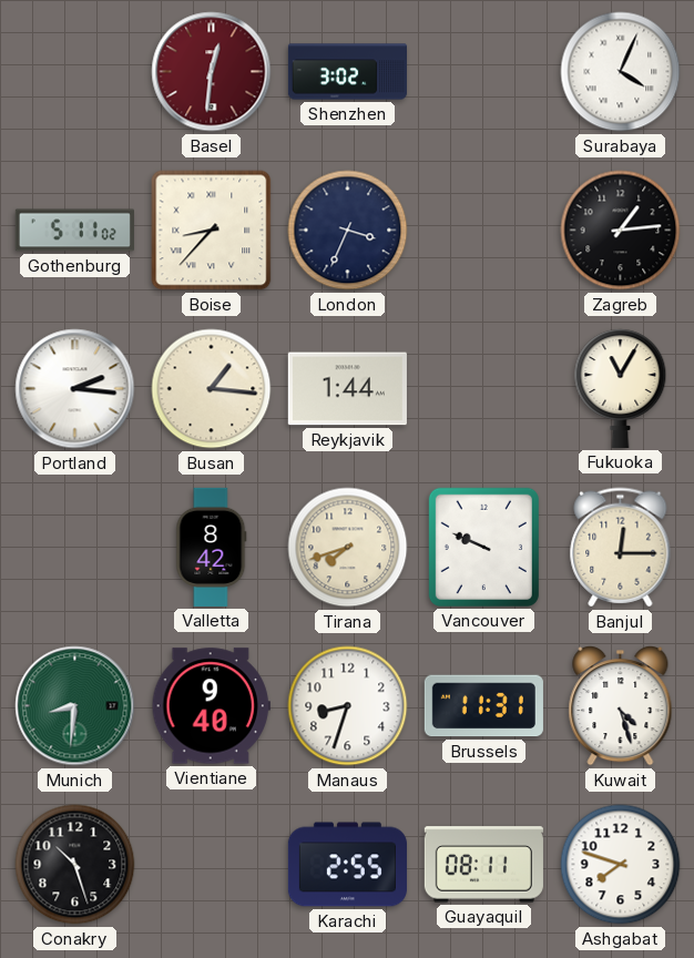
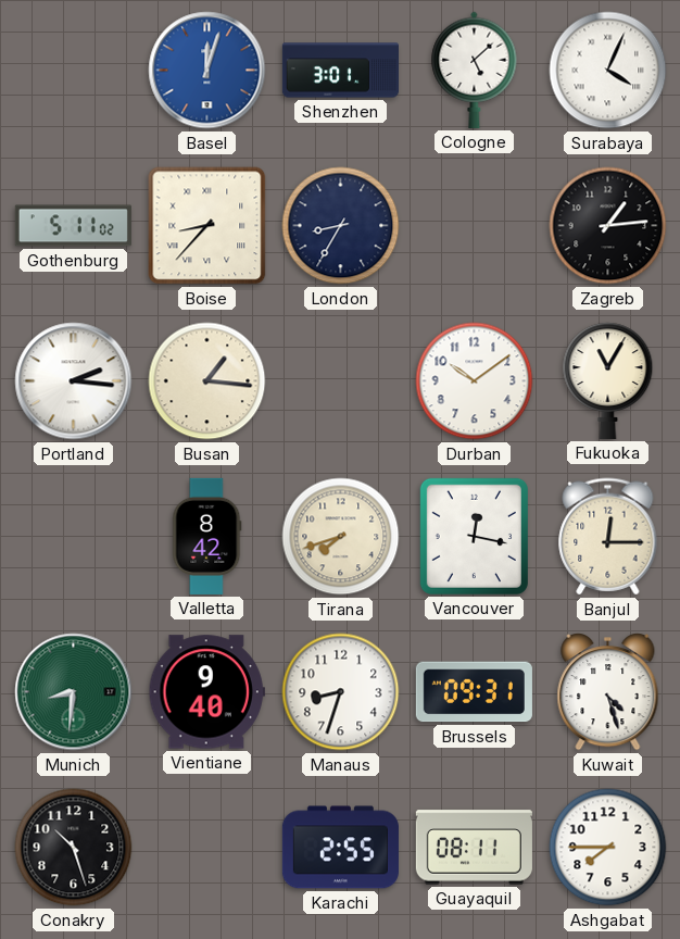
Basel: 12:31 -> 12:03 (207, 71)
Basel dial: burgundy -> blue (207, 71)
Shenzhen: 3:02 -> 3:01 (340, 71)
Cologne: none -> 5:08 (475, 70)
London: 3:34 -> 8:35 (341, 226)
Reykjavik: 1:44 -> none (347, 389)
Durban: none -> 10:09 (475, 381)
Vancouver: 9:49 -> 12:17 (474, 536)
Brussels: 11:31 -> 09:31 (474, 692)
Ashgabat: 7:48 -> 7:45 (608, 848)
